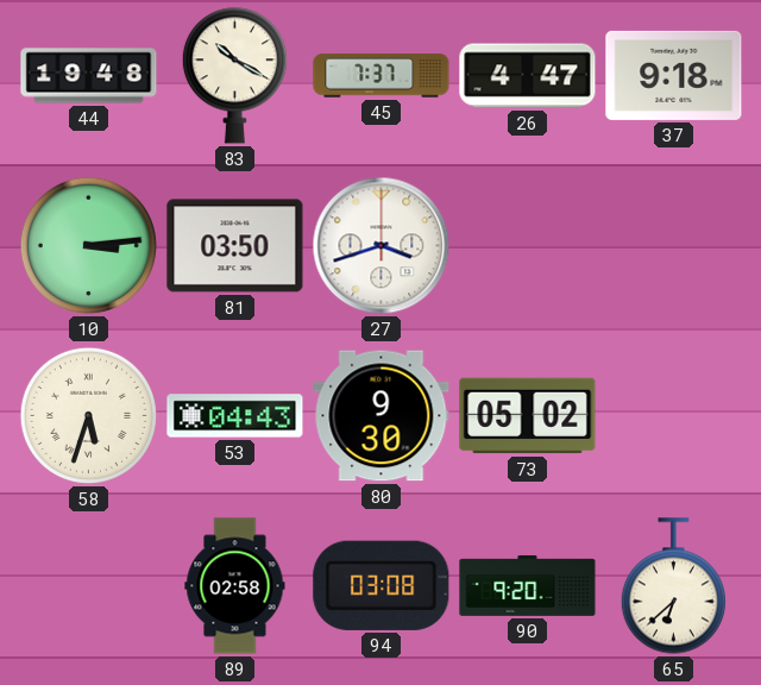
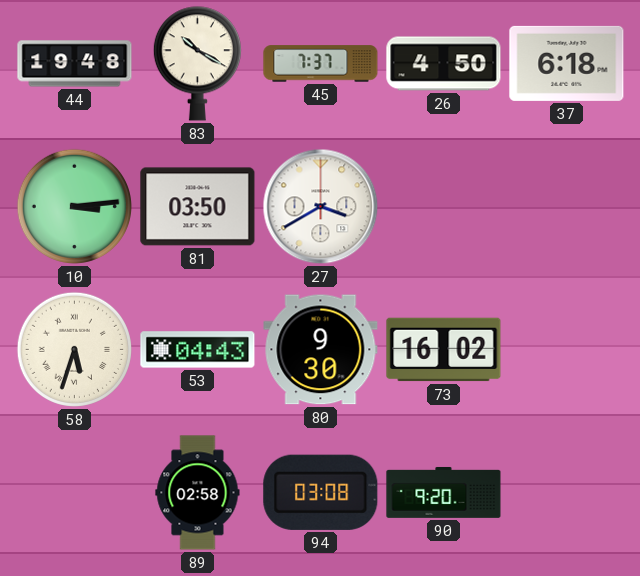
26: 4:47 -> 4:50 (444, 64)
37: 9:18 -> 6:18 (567, 63)
27: 3:42 -> 3:40 (321, 207)
73: 05:02 -> 16:02 (444, 350)
65: 6:38 -> none (673, 586)
